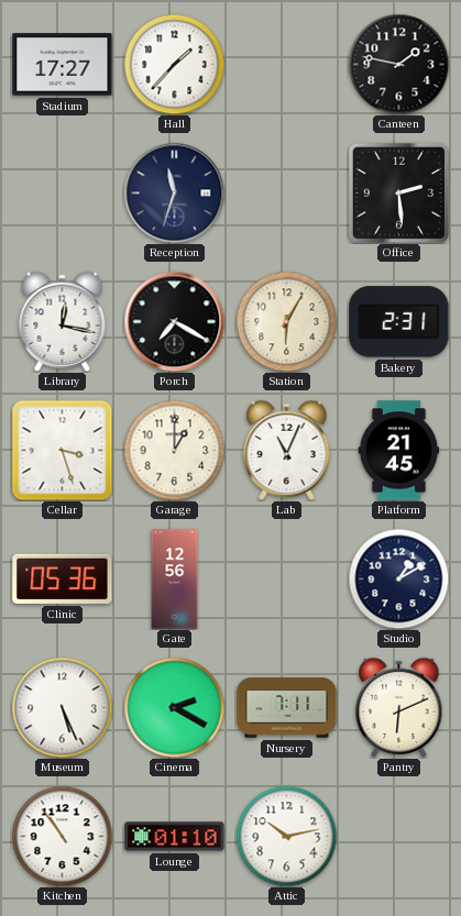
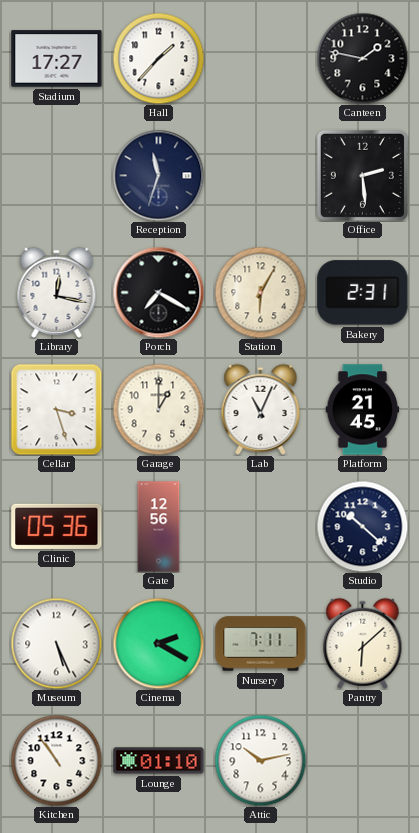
Studio: 1:10 -> 10:22 (362, 526)
Pantry: 6:11 -> 6:08 (363, 643)
